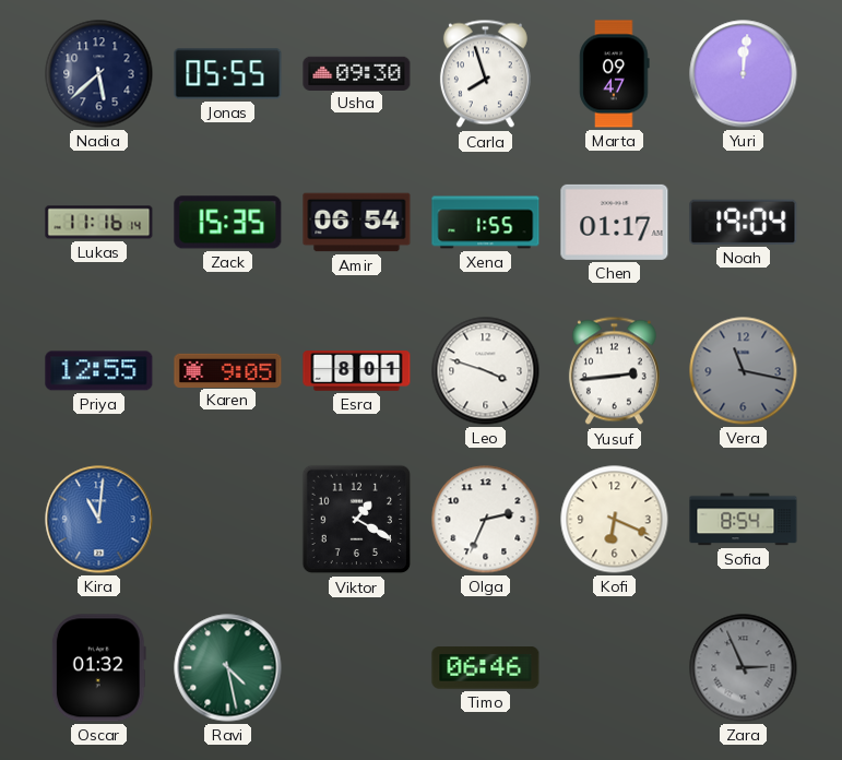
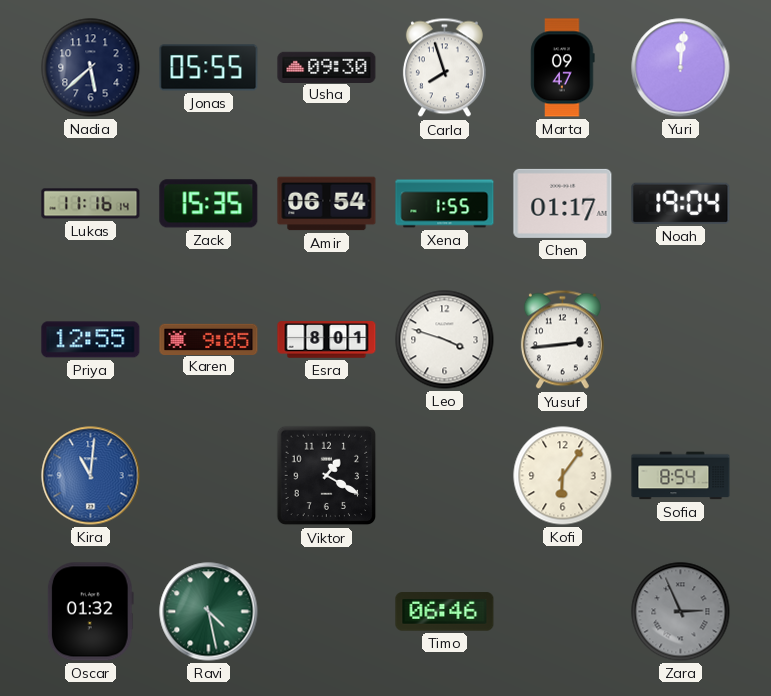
Vera: 11:17 -> none (744, 371)
Olga: 2:34 -> none (486, 520)
Kofi: 6:19 -> 6:06 (563, 476)
